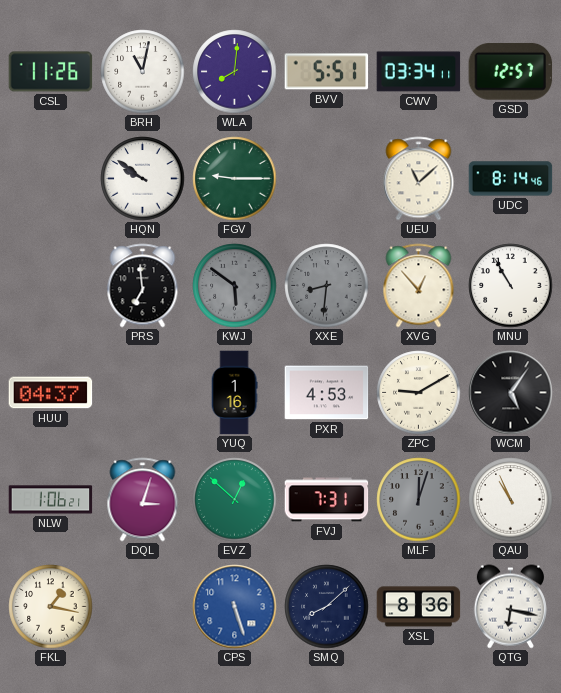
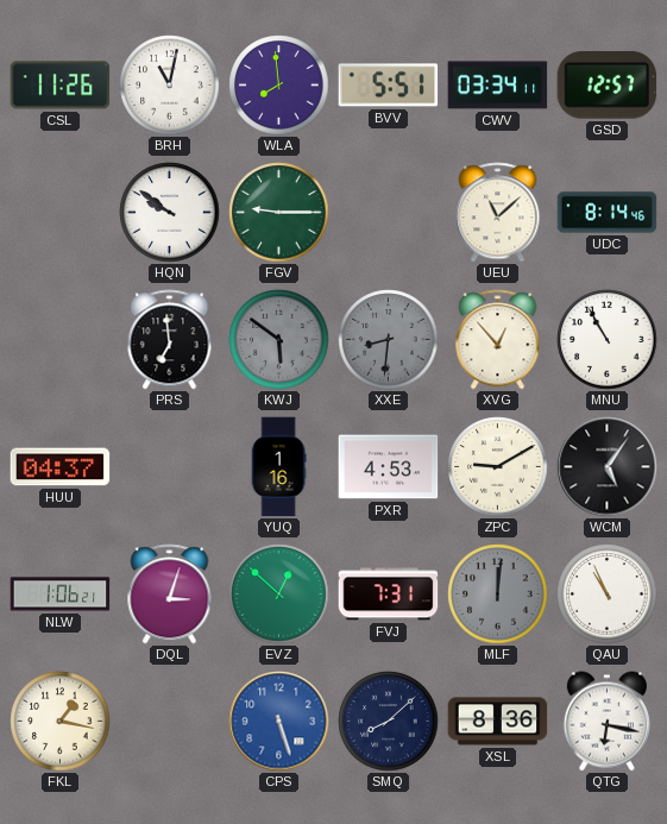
WLA: 8:01 -> 7:59 (279, 86)
MLF: 12:03 -> 12:01 (498, 595)
